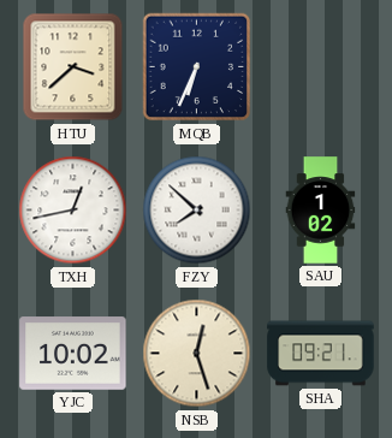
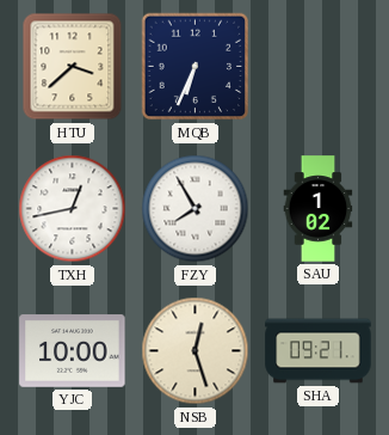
FZY: 7:52 -> 7:55 (196, 209)
YJC: 10:02 -> 10:00 (73, 351)
